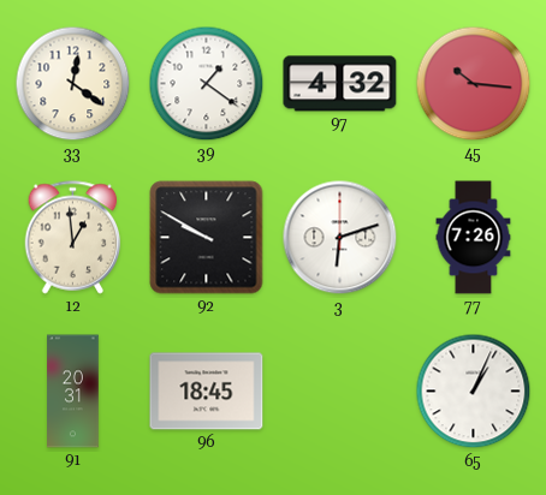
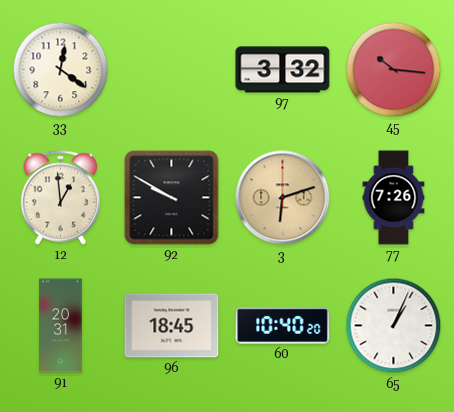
39: 1:21 -> none (207, 84)
97: 4:32 -> 3:32 (283, 70)
3 dial: white -> champagne (283, 198)
60: none -> 10:40 (283, 325)
